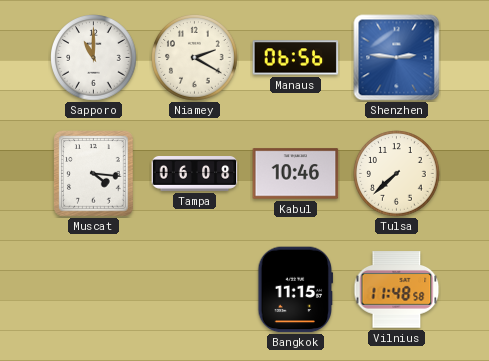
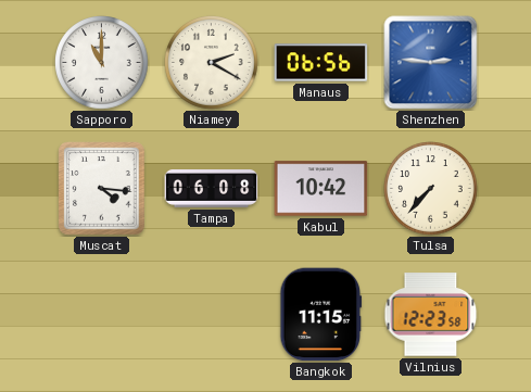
Kabul: 10:46 -> 10:42 (321, 189)
Tulsa: 7:38 -> 7:37 (431, 189)
Vilnius: 11:48 -> 12:23 (431, 315)
